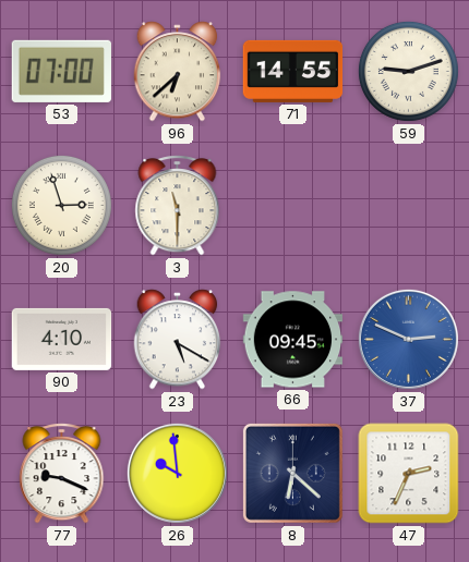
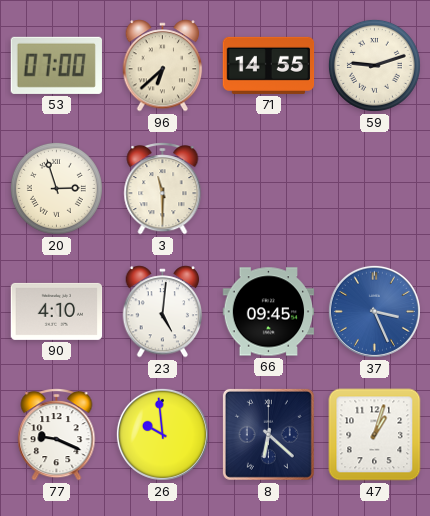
23: 5:20 -> 5:01 (163, 312)
37: 2:49 -> 3:26 (374, 311)
47: 2:34 -> 1:03 (375, 435)
